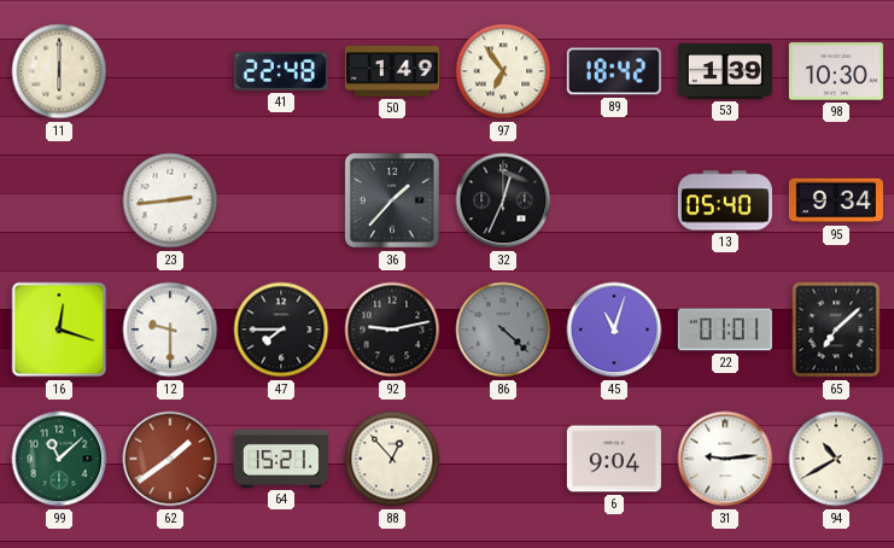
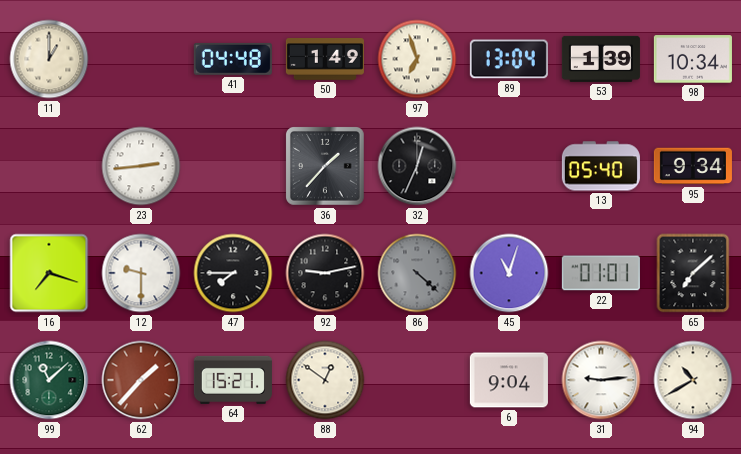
11: 6:00 -> 1:00 (49, 59)
41: 22:48 -> 04:48 (233, 59)
97: 6:54 -> 6:57 (417, 59)
89: 18:42 -> 13:04 (509, 59)
98: 10:30 -> 10:34 (693, 59)
16: 12:18 -> 7:18 (49, 273)
62: 1:39 -> 1:37 (141, 380)
88: 12:53 -> 12:51 (325, 380)
